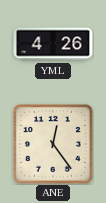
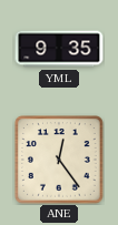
YML: 4:26 -> 9:35 (59, 49)
